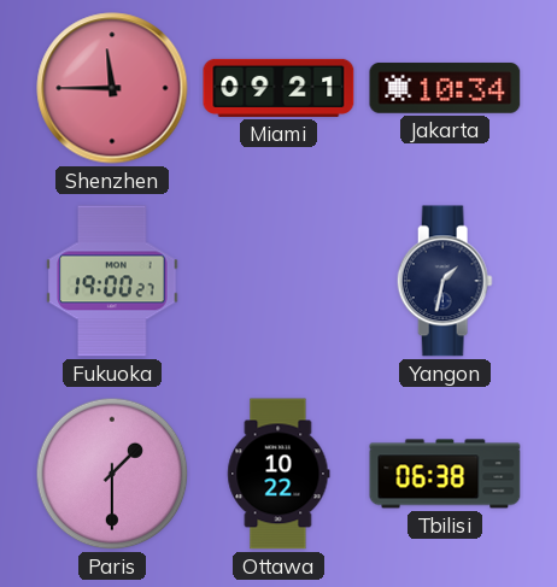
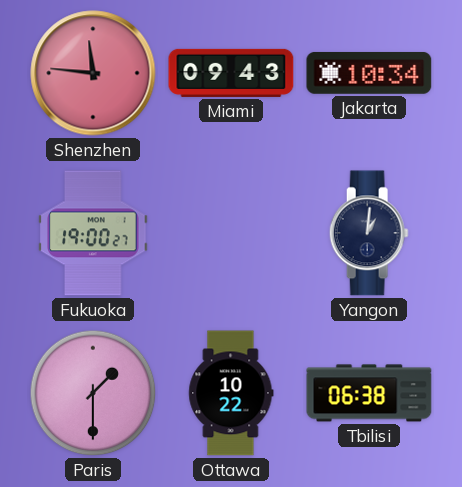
Shenzhen: 11:45 -> 11:46 (93, 73)
Miami: 09:21 -> 09:43 (231, 73)
Yangon: 1:32 -> 1:01 (369, 233)
